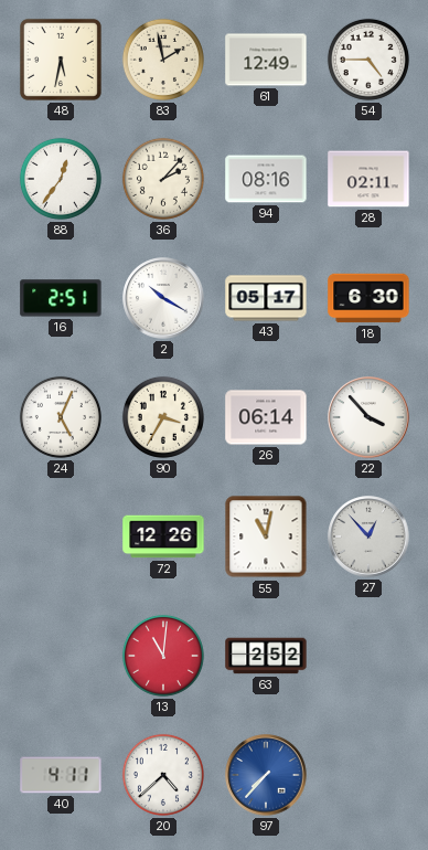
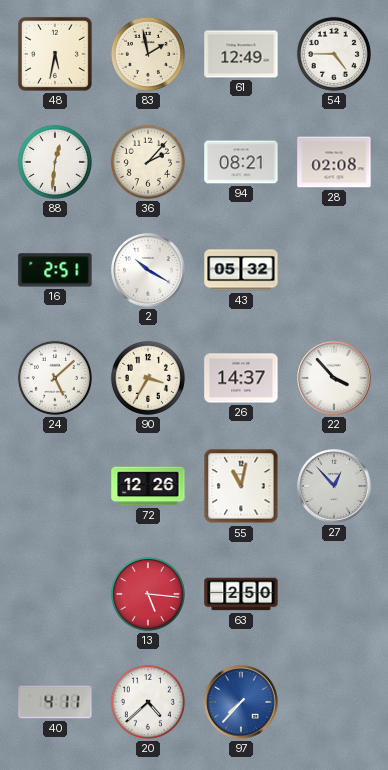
88: 12:36 -> 12:31 (55, 162)
94: 08:16 -> 08:21 (241, 162)
28: 02:11 -> 02:08 (334, 162)
43: 05:17 -> 05:32 (241, 270)
18: 6:30 -> none (368, 298)
24: 5:04 -> 5:08 (55, 378)
26: 06:14 -> 14:37 (241, 378)
13: 11:01 -> 5:16 (148, 594)
63: 2:52 -> 2:50 (241, 594)
